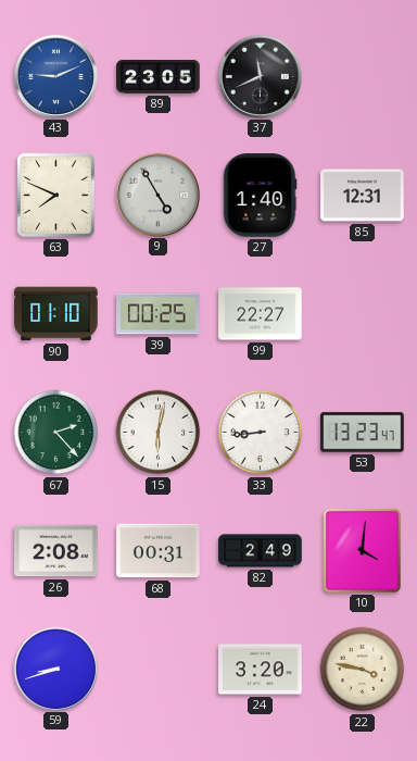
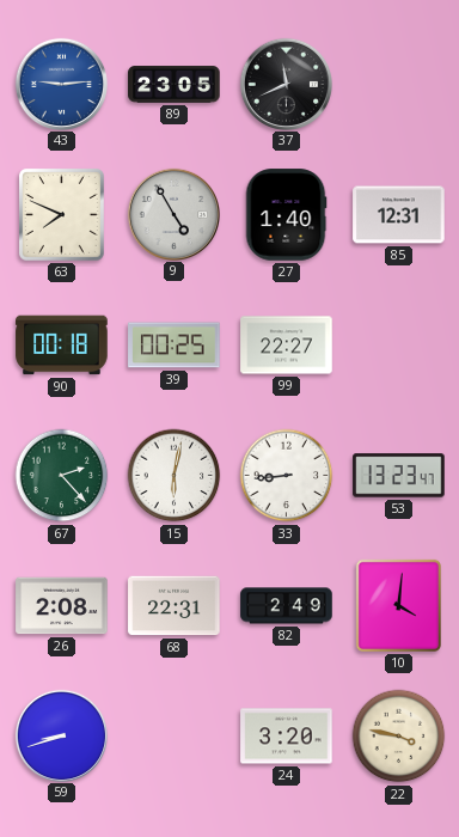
43: 9:11 -> 9:14 (61, 84)
90: 01:10 -> 00:18 (62, 346)
68: 00:31 -> 22:31 (175, 606)
